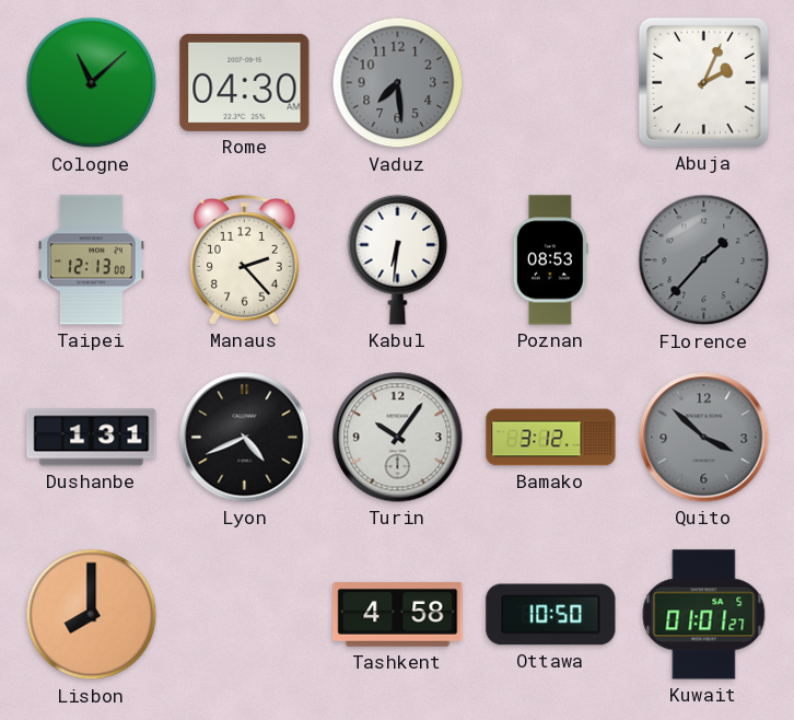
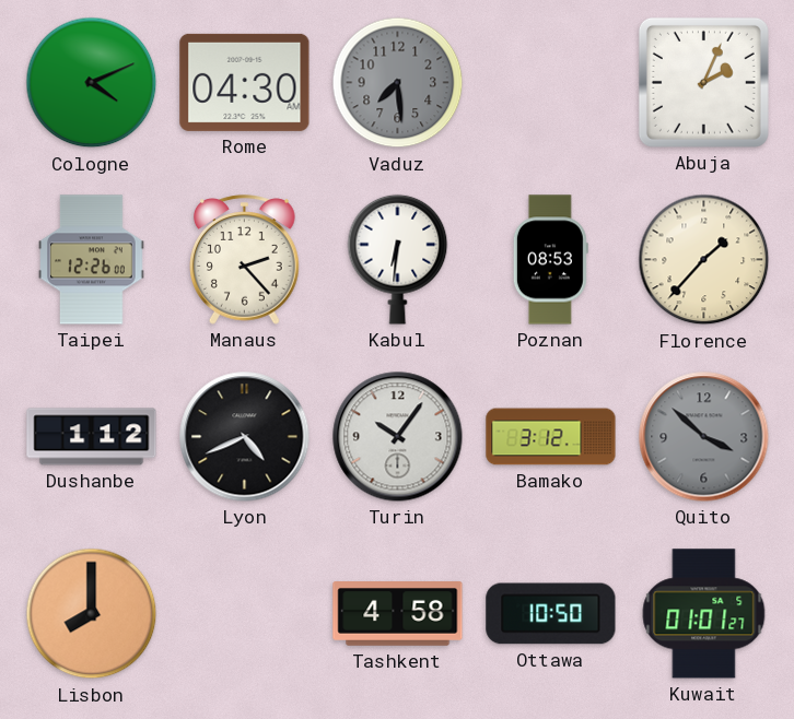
Cologne: 11:08 -> 4:11 (92, 83)
Taipei: 12:13 -> 12:26 (92, 260)
Florence dial: grey -> cream (704, 260)
Dushanbe: 1:31 -> 1:12 (92, 437)
